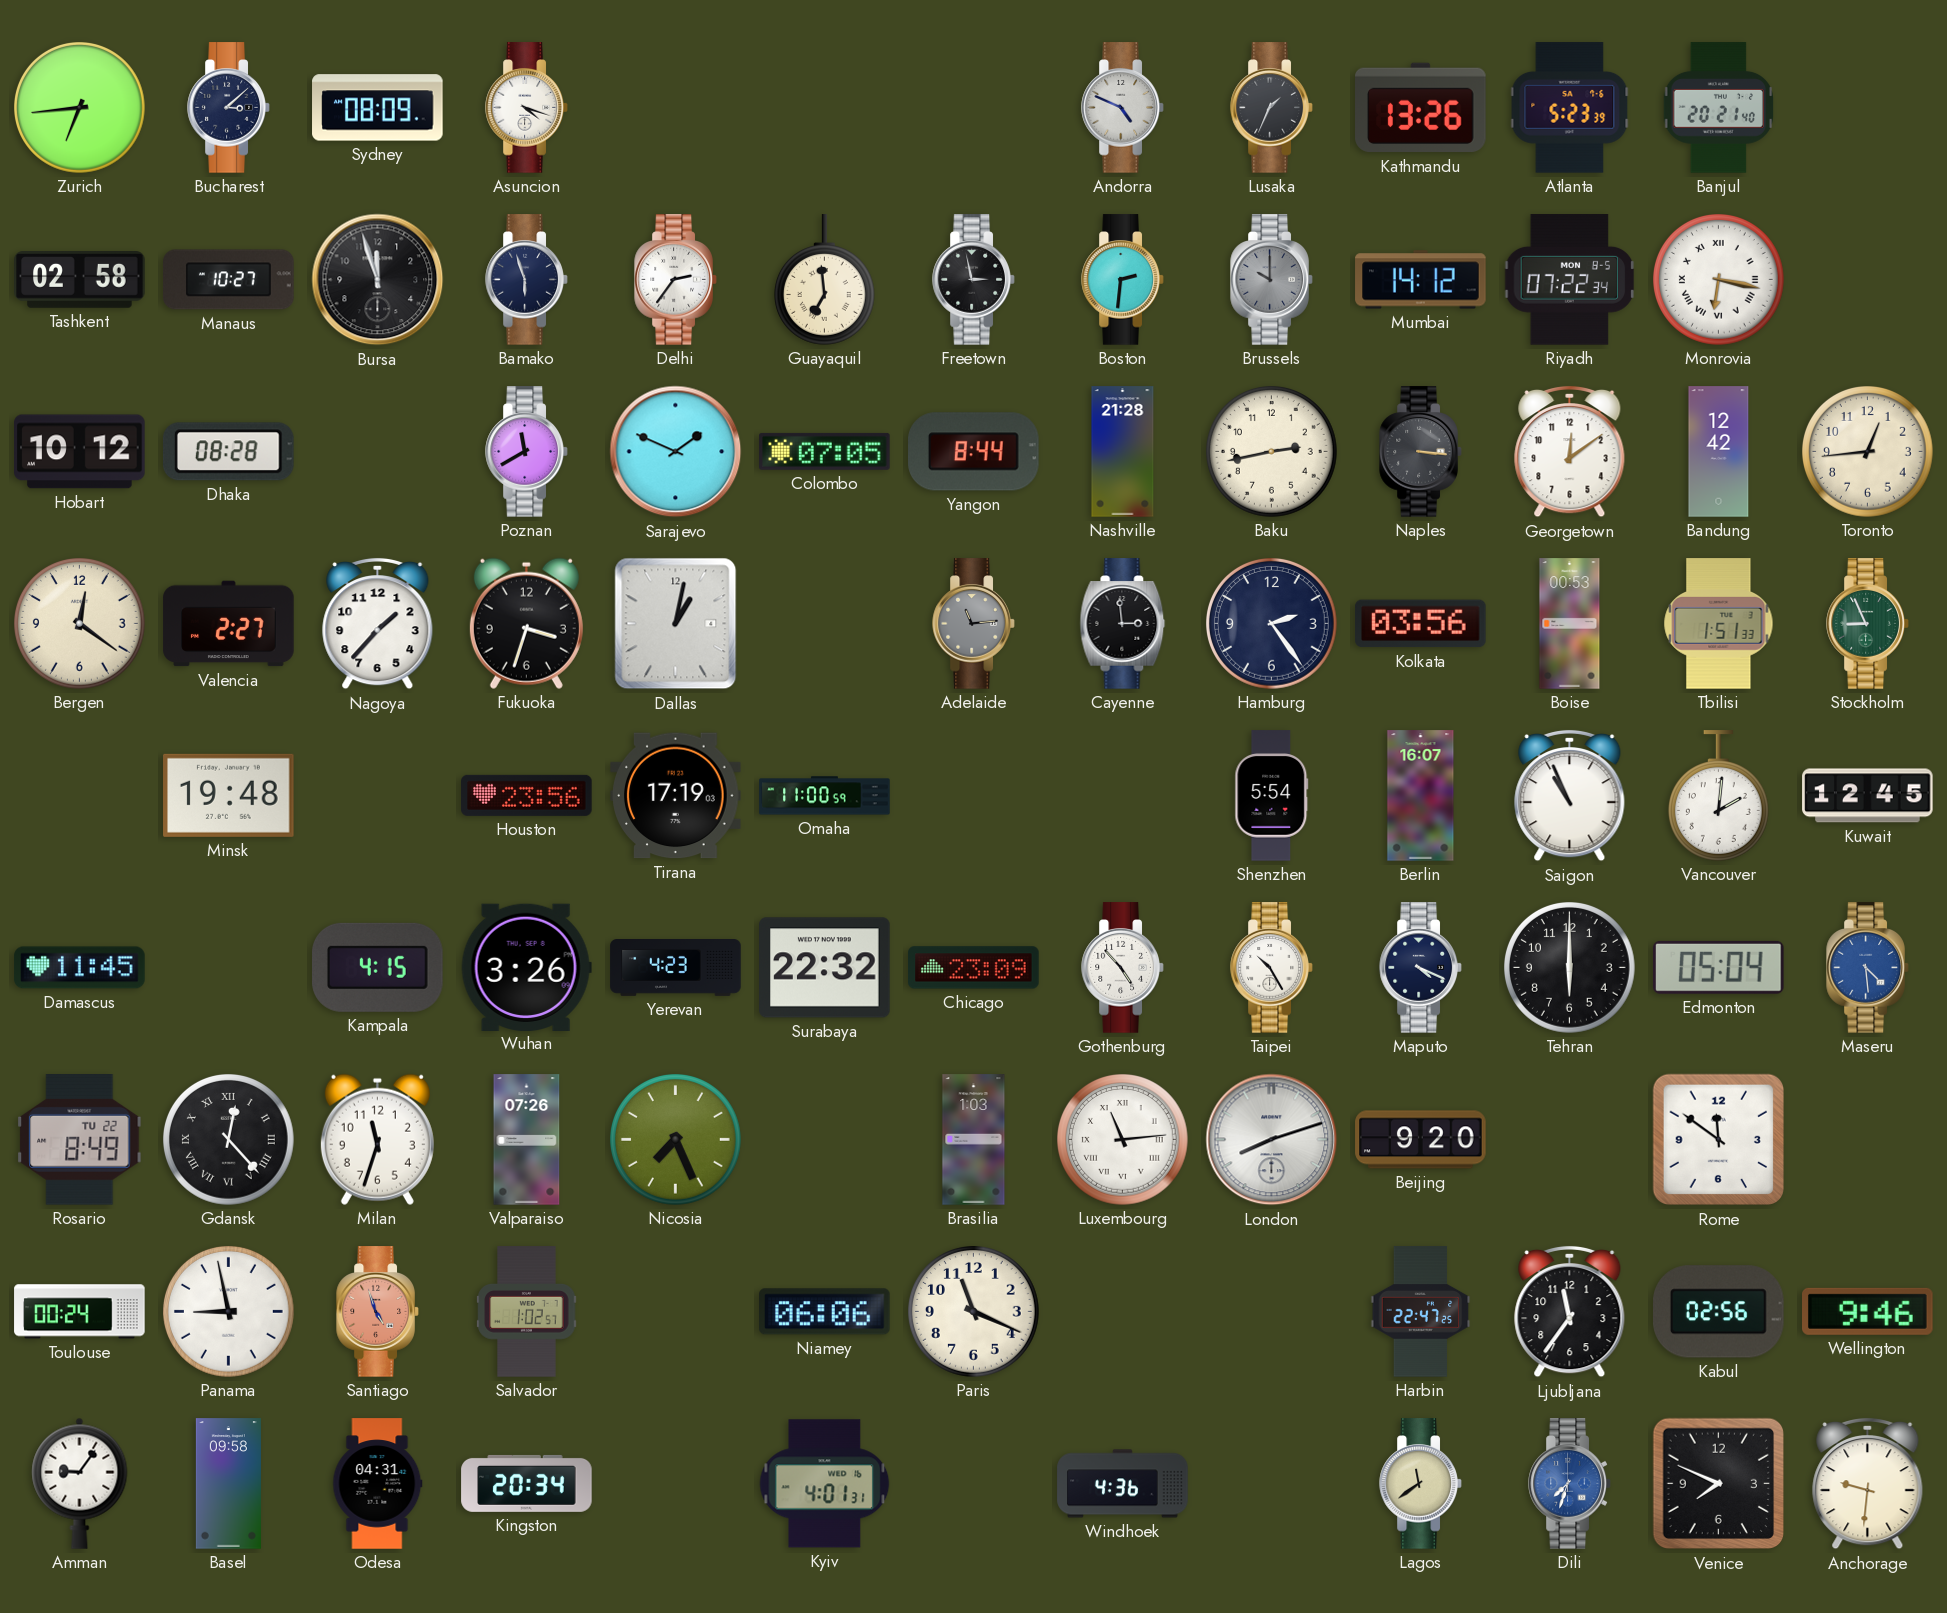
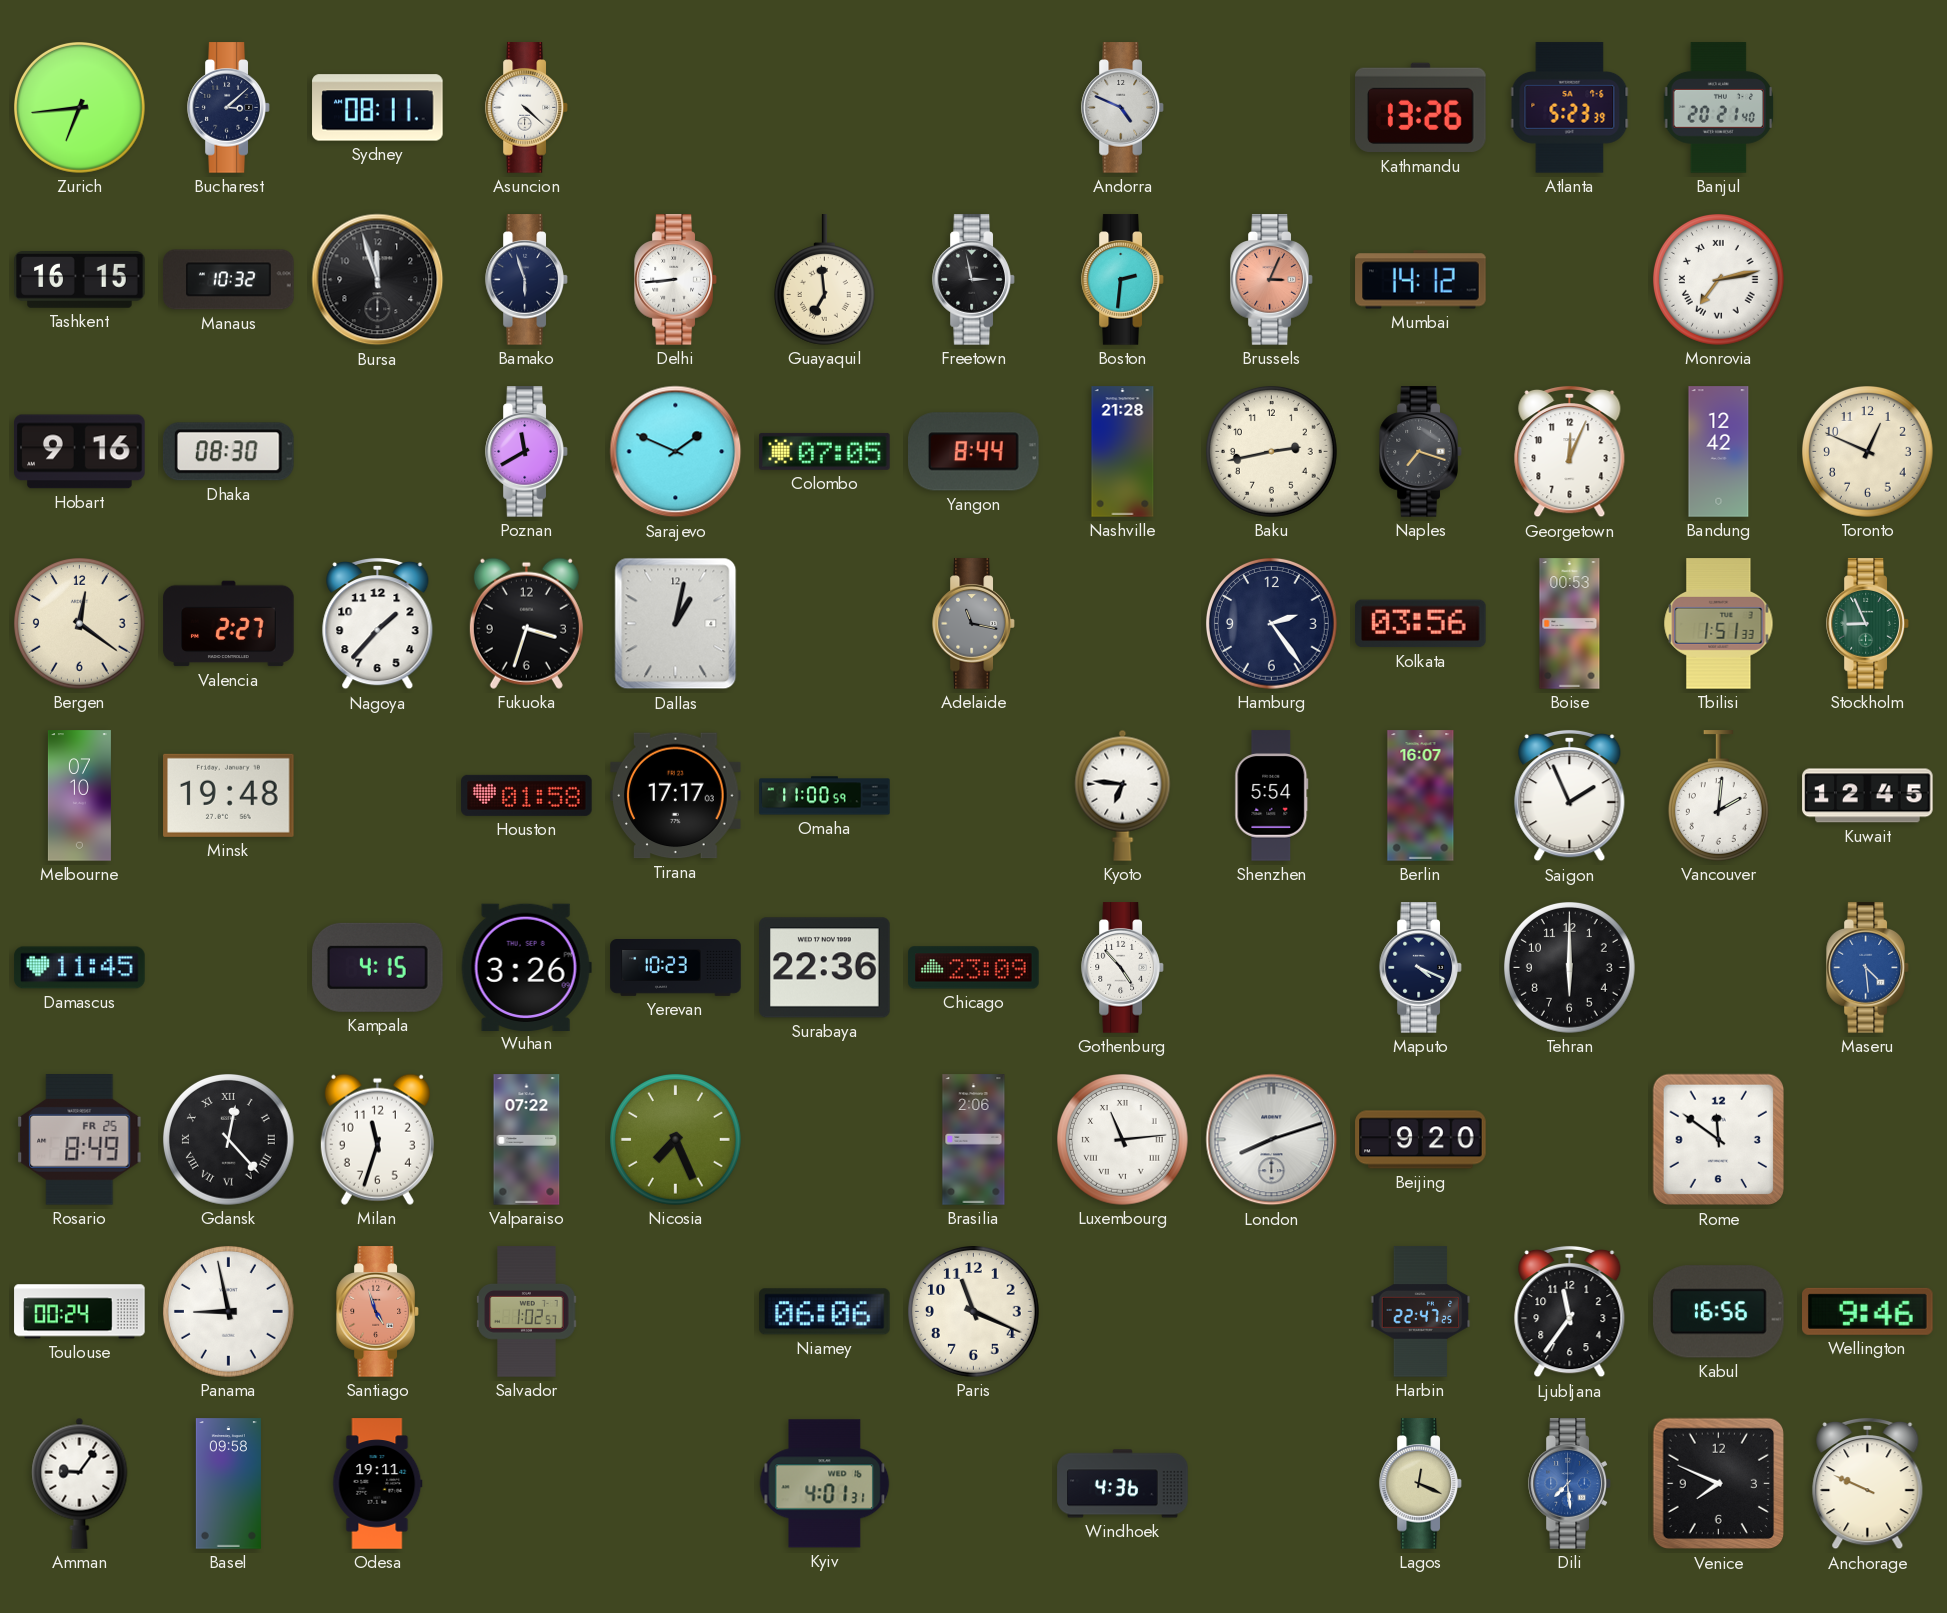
Sydney: 08:09 -> 08:11 (378, 108)
Asuncion: 4:18 -> 4:22 (527, 108)
Lusaka: 1:34 -> none (1272, 108)
Tashkent: 02:58 -> 16:15 (80, 280)
Manaus: 10:27 -> 10:32 (229, 280)
Delhi: 2:36 -> 8:44 (676, 280)
Brussels: 10:00 -> 3:04 (1272, 280)
Brussels dial: grey -> salmon (1272, 280)
Riyadh: 07:22 -> none (1570, 280)
Monrovia: 6:17 -> 7:13 (1719, 280)
Hobart: 10:12 -> 9:16 (80, 452)
Dhaka: 08:28 -> 08:30 (228, 452)
Naples: 3:16 -> 7:18 (1421, 452)
Georgetown: 12:09 -> 12:04 (1570, 452)
Toronto: 12:44 -> 12:49 (1868, 452)
Adelaide: 11:14 -> 11:17 (974, 624)
Cayenne: 2:59 -> none (1123, 624)
Melbourne: none -> 07:10 (79, 796)
Houston: 23:56 -> 01:58 (527, 795)
Tirana: 17:19 -> 17:17 (676, 796)
Kyoto: none -> 6:46 (1123, 795)
Saigon: 10:56 -> 1:56 (1570, 796)
Yerevan: 4:23 -> 10:23 (676, 968)
Surabaya: 22:32 -> 22:36 (825, 968)
Taipei: 10:25 -> none (1272, 968)
Edmonton: 05:04 -> none (1719, 967)
Rosario date: TU 22 -> FR 25 (80, 1140)
Valparaiso: 07:26 -> 07:22 (527, 1140)
Brasilia: 1:03 -> 2:06 (974, 1140)
Kabul: 02:56 -> 16:56 (1719, 1312)
Odesa: 04:31 -> 19:11 (378, 1484)
Kingston: 20:34 -> none (527, 1483)
Lagos: 11:39 -> 12:19 (1421, 1484)
Dili: 7:33 -> 7:29 (1570, 1484)
Anchorage: 9:31 -> 9:49 (1868, 1484)
